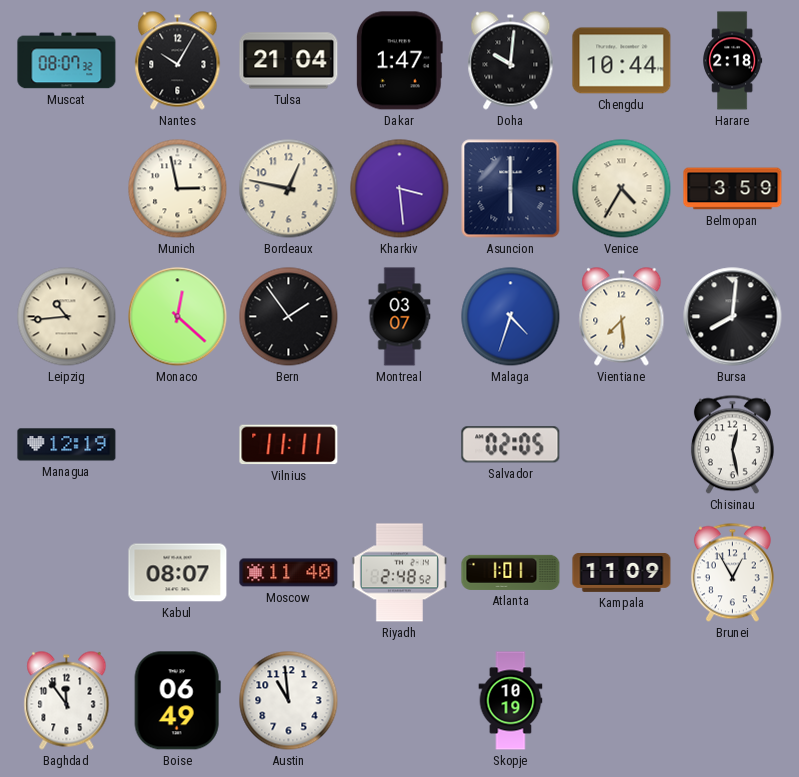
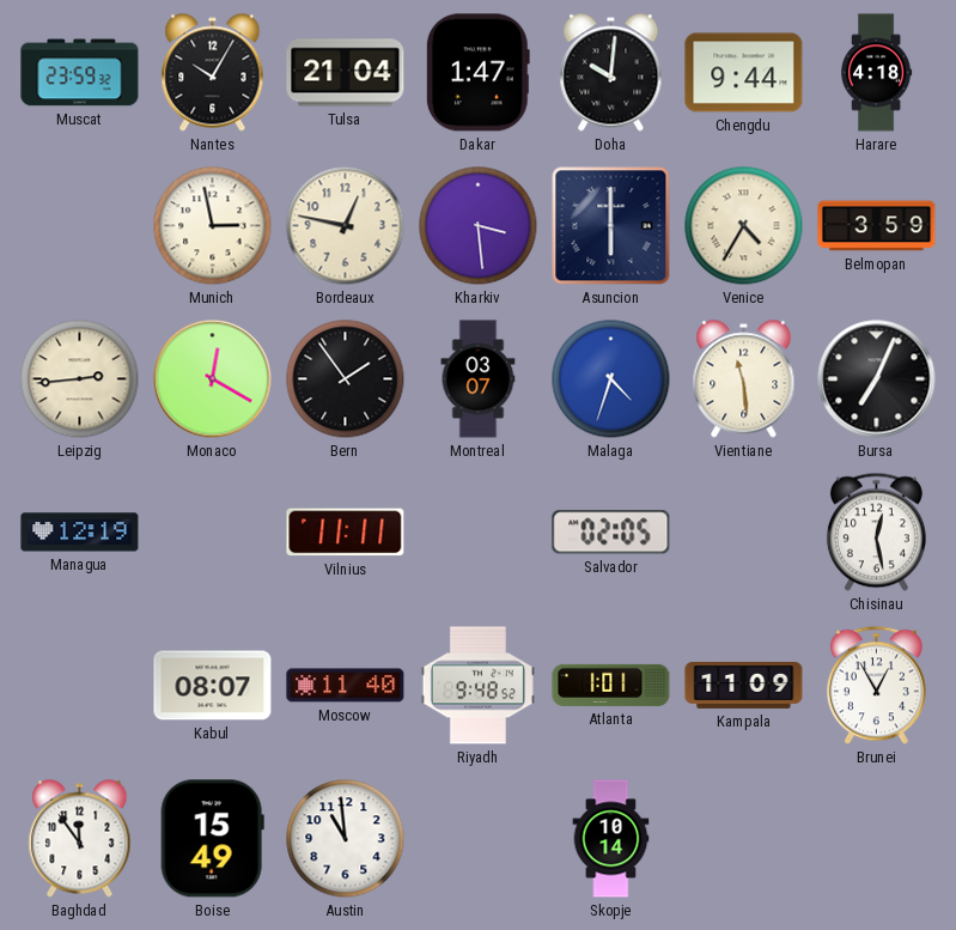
Muscat: 08:07 -> 23:59 (80, 73)
Chengdu: 10:44 -> 9:44 (744, 73)
Harare: 2:18 -> 4:18 (877, 73)
Leipzig: 10:44 -> 2:44 (80, 379)
Monaco: 12:22 -> 12:20 (213, 379)
Vientiane: 7:29 -> 11:29 (744, 379)
Bursa: 8:01 -> 7:04 (877, 379)
Riyadh: 2:48 -> 9:48 (477, 686)
Boise: 06:49 -> 15:49 (212, 839)
Skopje: 10:19 -> 10:14 (611, 839)
